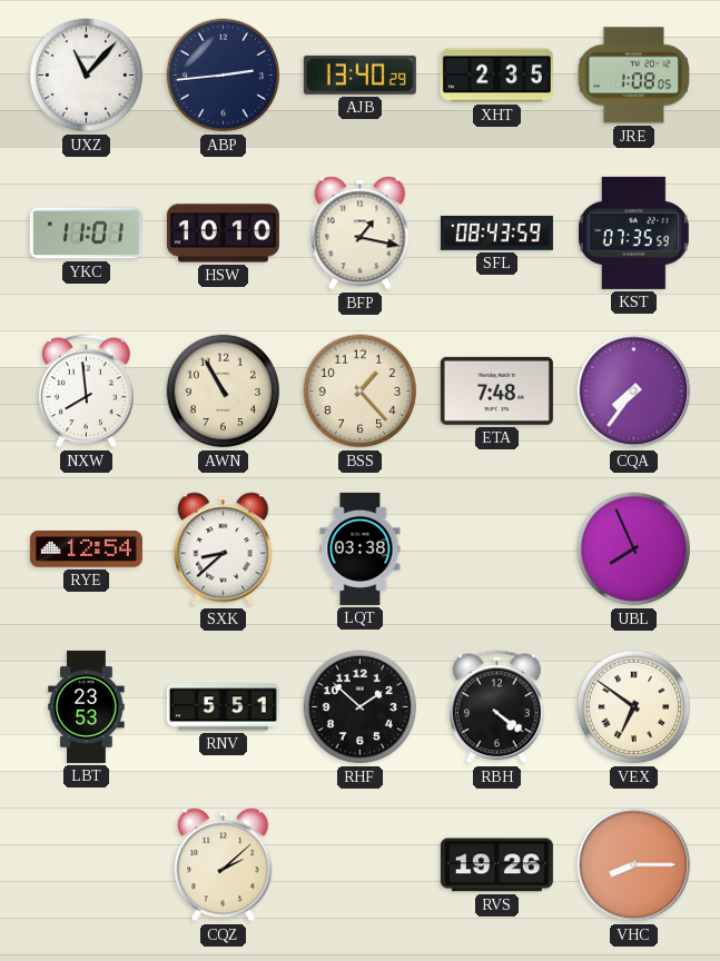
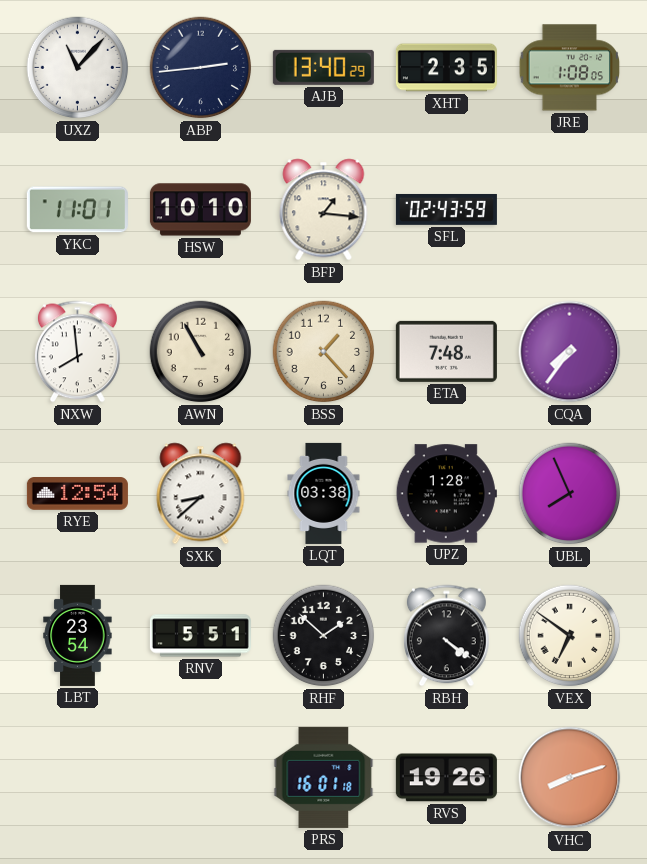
BFP: 1:17 -> 1:16 (324, 210)
SFL: 08:43 -> 02:43 (446, 209)
KST: 07:35 -> none (633, 232)
UPZ: none -> 1:28 (446, 494)
LBT: 23:53 -> 23:54 (78, 635)
CQZ: 2:08 -> none (224, 865)
PRS: none -> 16:01 (324, 777)
VHC: 8:15 -> 8:12 (570, 778)
